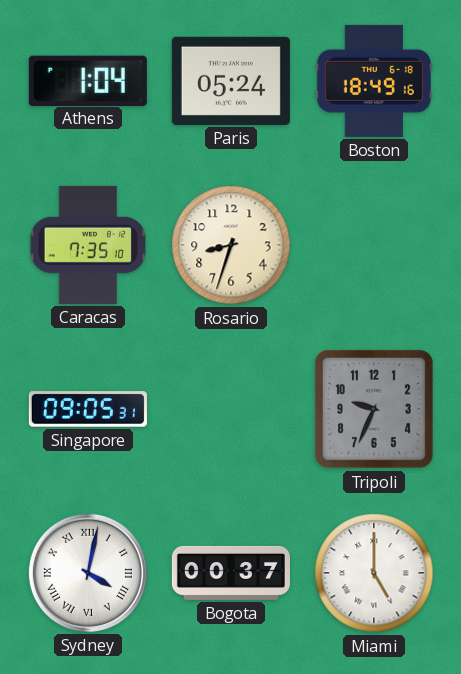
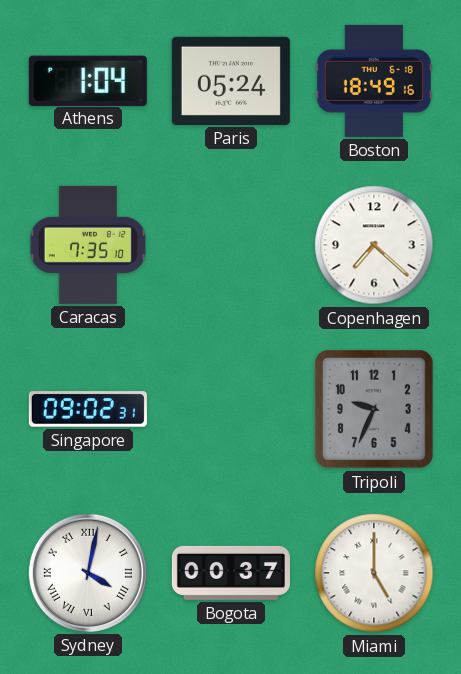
Rosario: 8:33 -> none (231, 245)
Copenhagen: none -> 7:22 (374, 245)
Singapore: 09:05 -> 09:02 (88, 409)
